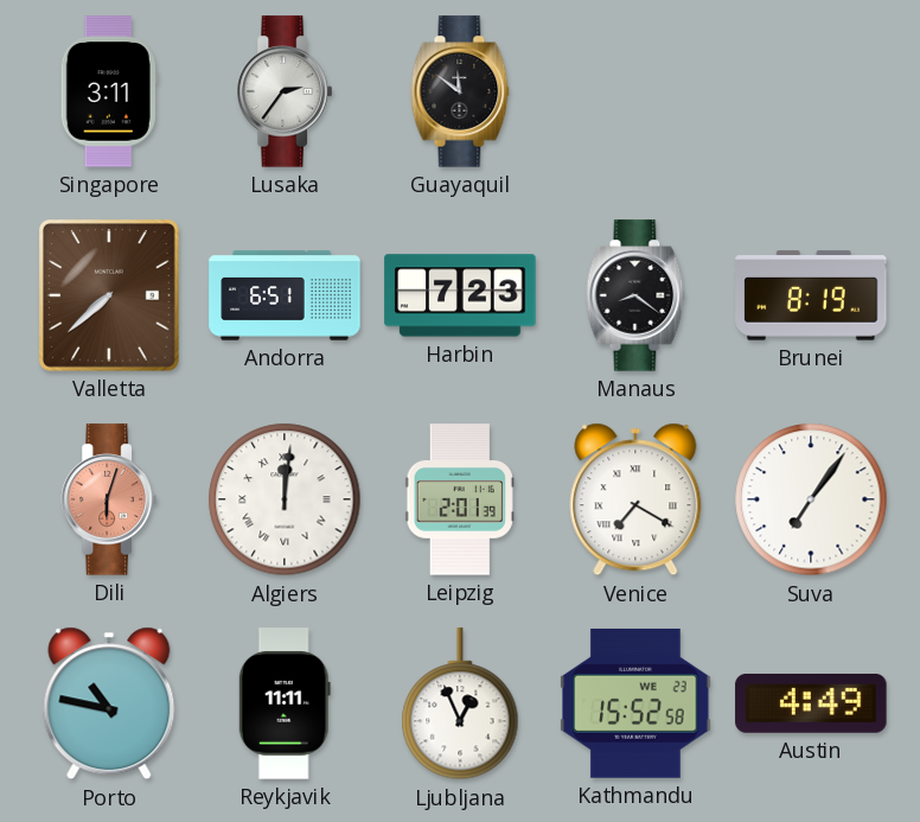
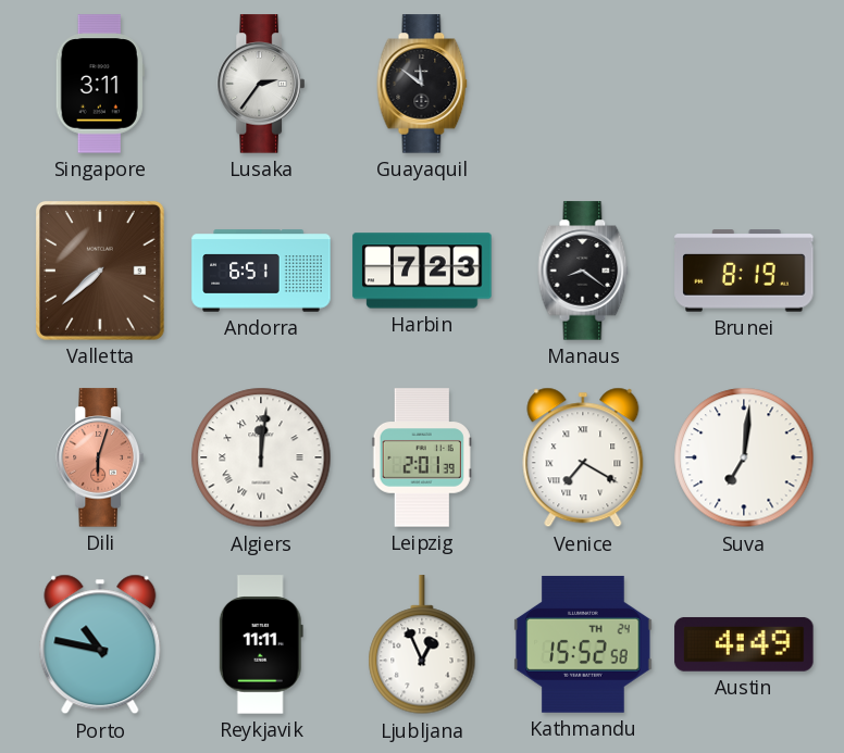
Suva: 7:06 -> 7:01 (744, 457)
Kathmandu date: WE 23 -> TH 24 (583, 644)
